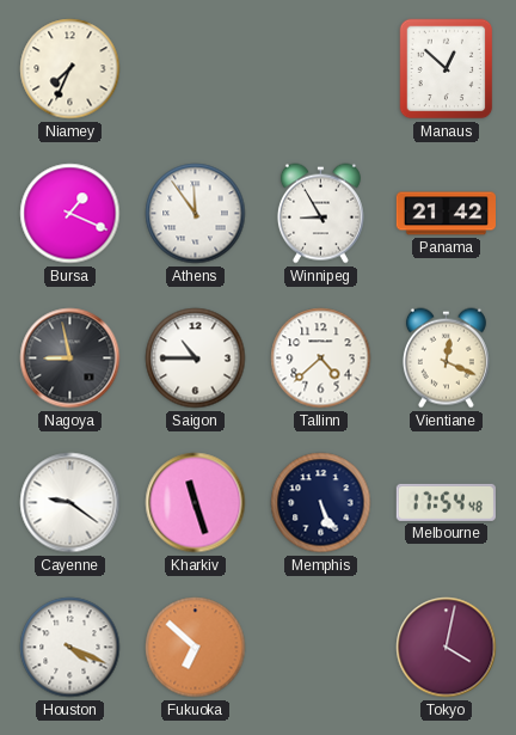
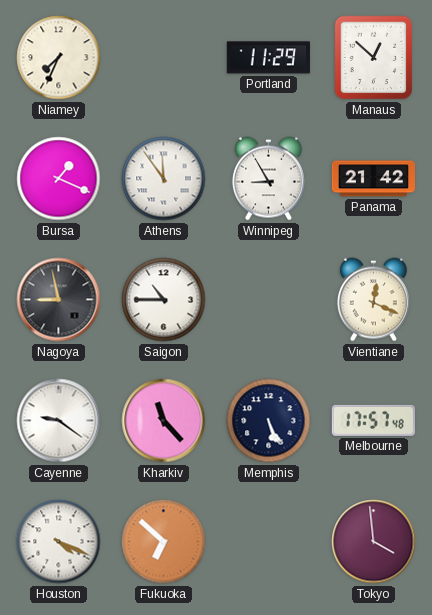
Portland: none -> 11:29 (268, 58)
Tallinn: 4:38 -> none (321, 359)
Kharkiv: 11:27 -> 11:23 (164, 421)
Melbourne: 17:54 -> 17:57 (373, 420)
Tokyo: 4:02 -> 3:59 (374, 542)
